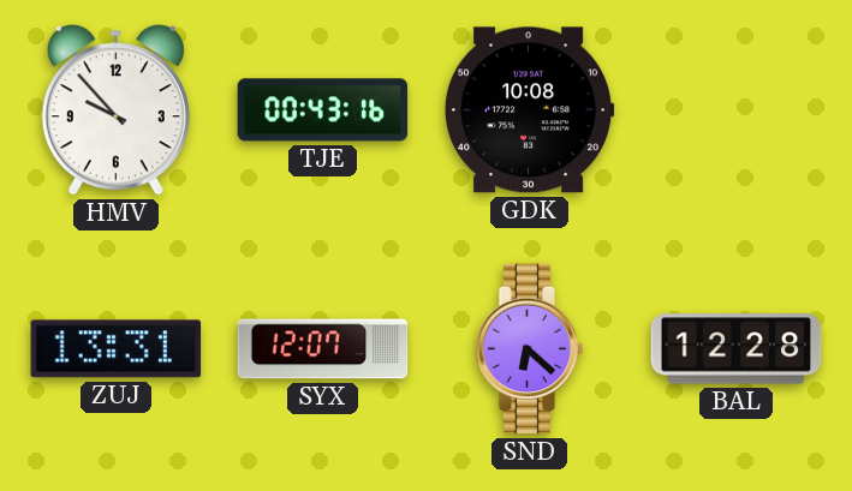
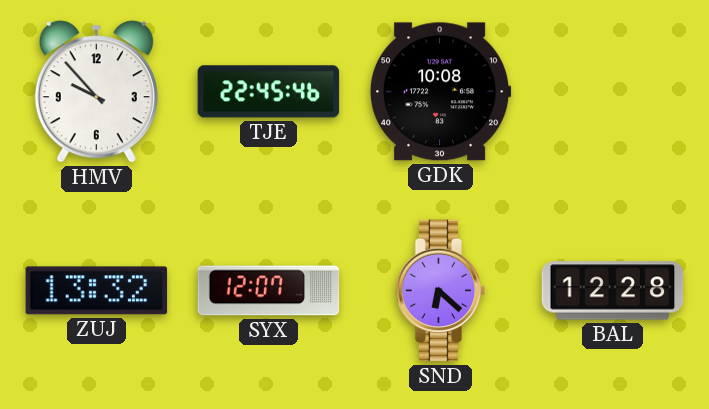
TJE: 00:43 -> 22:45 (269, 92)
ZUJ: 13:31 -> 13:32 (97, 291)
